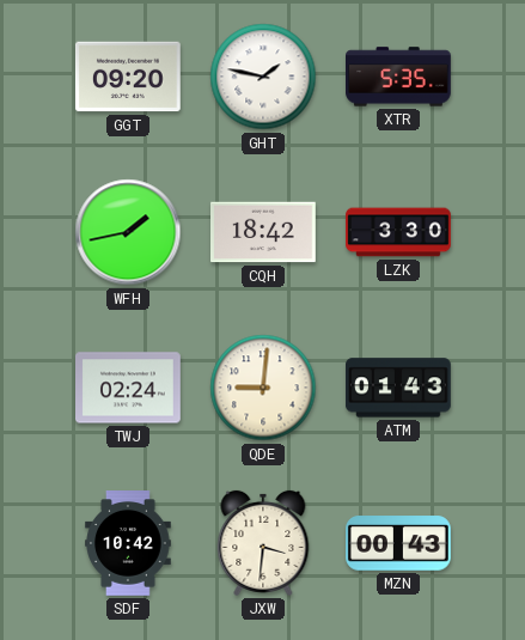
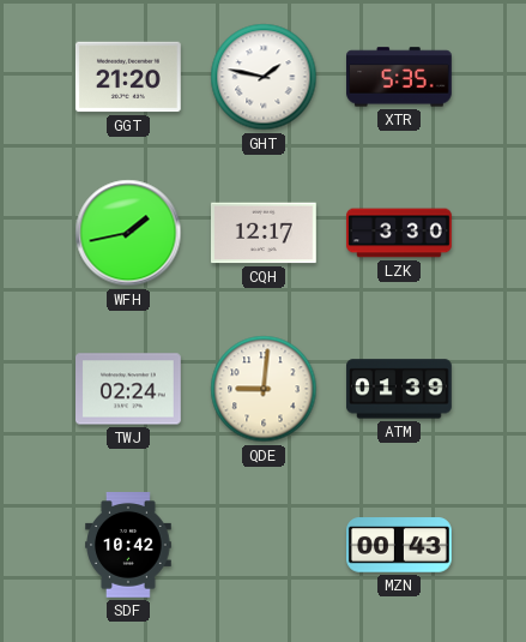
GGT: 09:20 -> 21:20 (128, 77)
CQH: 18:42 -> 12:17 (265, 233)
ATM: 01:43 -> 01:39 (400, 389)
JXW: 3:31 -> none (263, 543)
